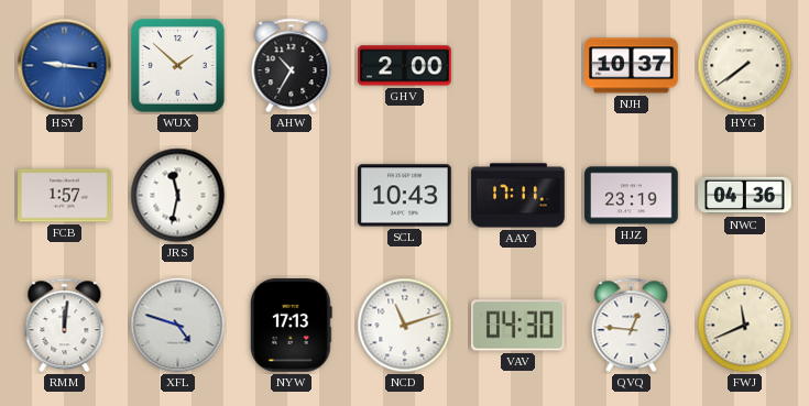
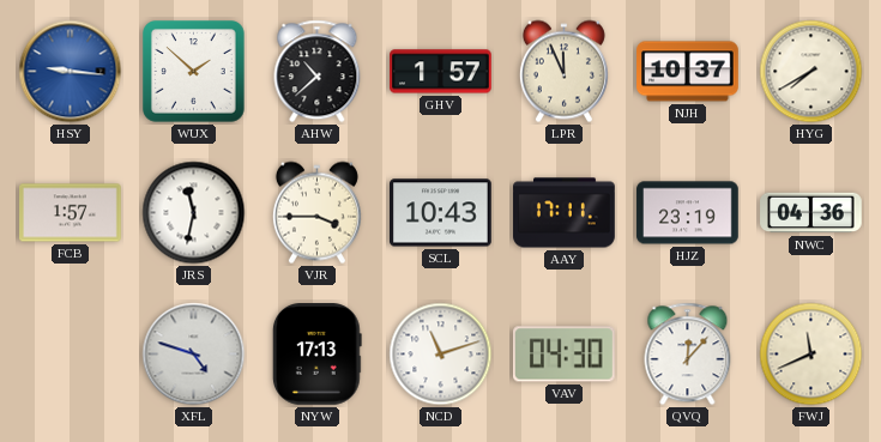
AHW: 10:35 -> 10:38 (318, 72)
GHV: 2:00 -> 1:57 (441, 72)
LPR: none -> 11:56 (563, 72)
HYG: 7:39 -> 7:40 (811, 72)
VJR: none -> 3:45 (316, 213)
RMM: 12:01 -> none (65, 326)
QVQ: 12:46 -> 12:07 (688, 355)
